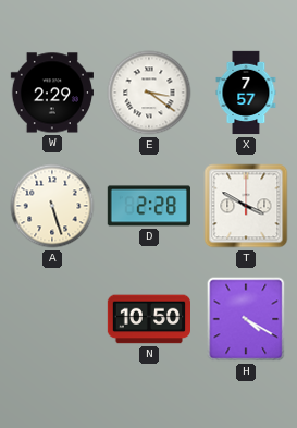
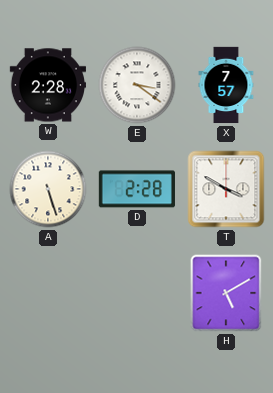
W: 2:29 -> 2:28 (47, 85)
N: 10:50 -> none (148, 319)
H: 4:20 -> 5:10 (226, 293)
